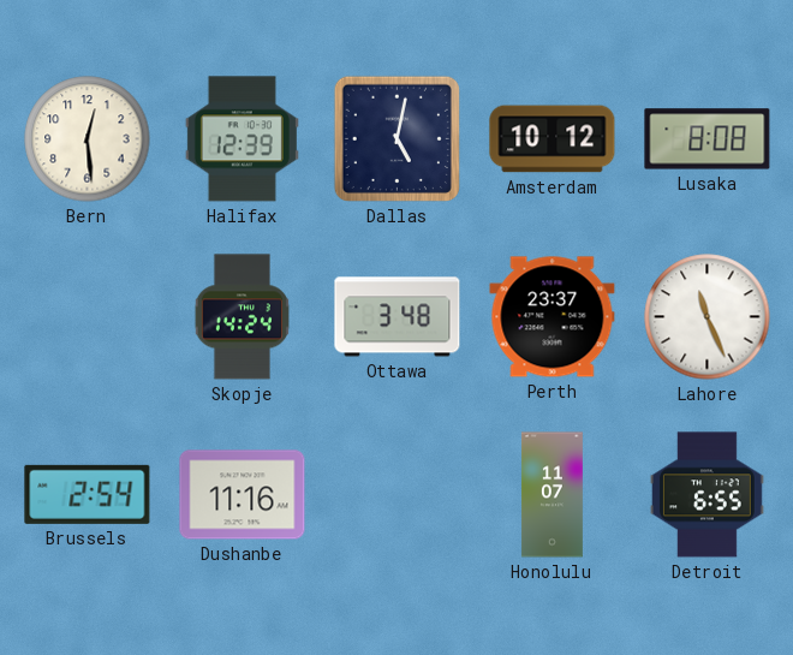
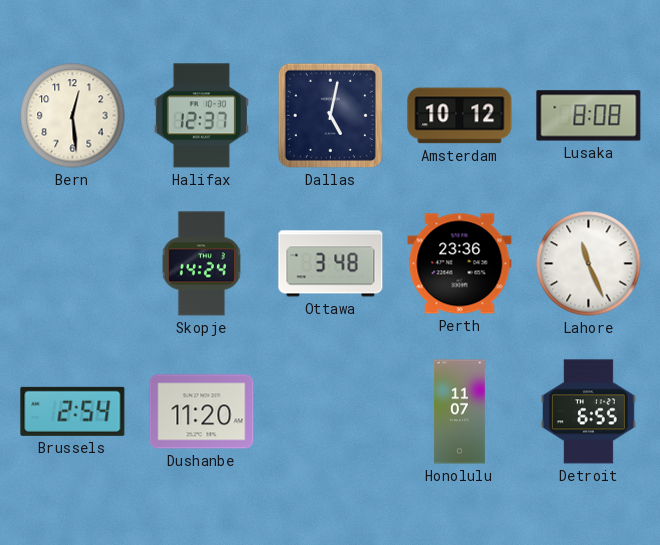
Halifax: 12:39 -> 12:37 (201, 116)
Perth: 23:37 -> 23:36 (460, 264)
Dushanbe: 11:16 -> 11:20 (202, 412)
